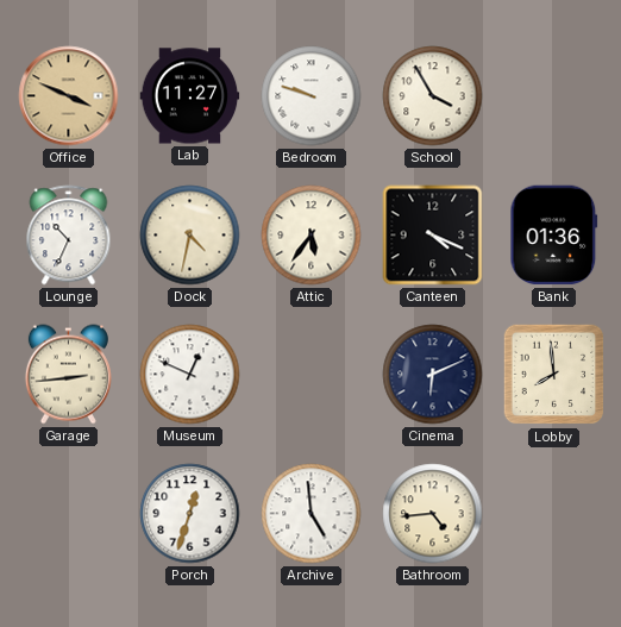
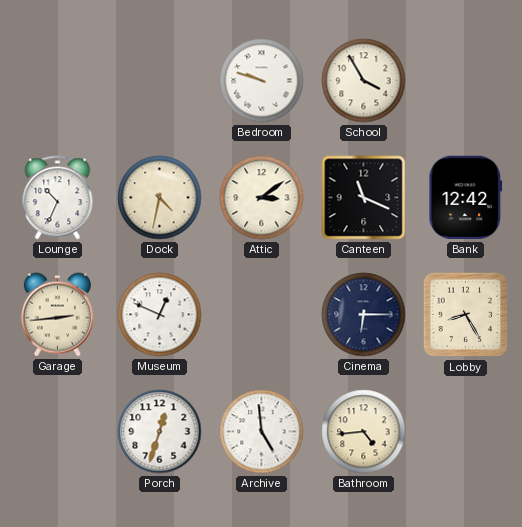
Office: 3:49 -> none (69, 96)
Lab: 11:27 -> none (190, 96)
Attic: 5:36 -> 3:09 (262, 198)
Canteen: 4:19 -> 11:19 (364, 198)
Bank: 01:36 -> 12:42 (466, 198)
Cinema: 6:11 -> 6:15 (364, 315)
Lobby: 7:59 -> 8:25 (466, 315)
